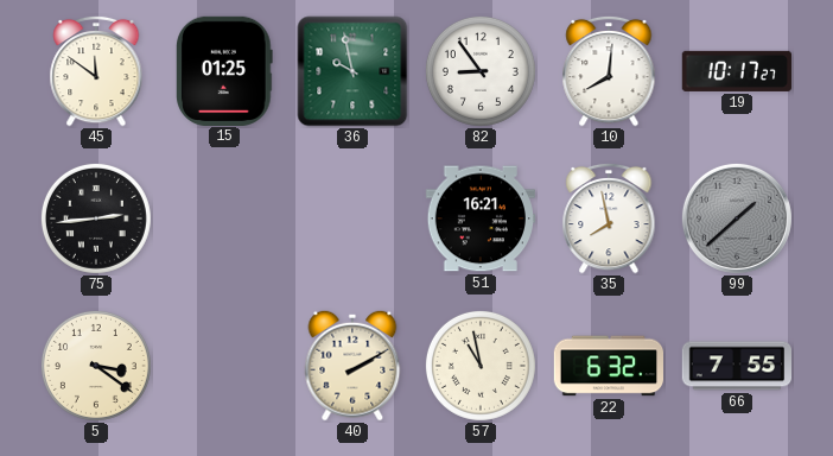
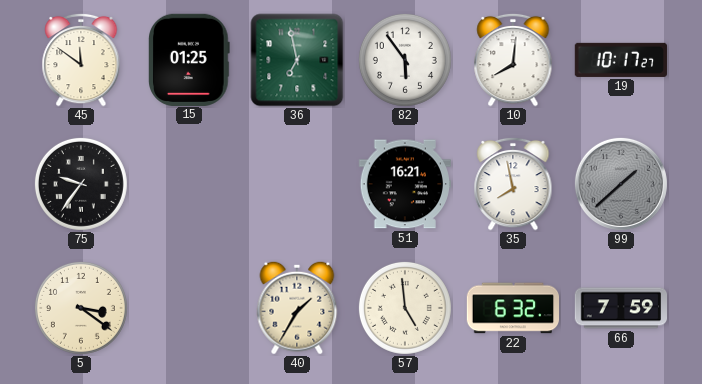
36: 9:58 -> 6:58 (297, 60)
82: 8:54 -> 5:54 (405, 60)
75: 2:44 -> 9:36 (81, 184)
40: 2:10 -> 1:35 (297, 308)
57: 10:58 -> 4:59 (405, 308)
66: 7:55 -> 7:59 (620, 308)
